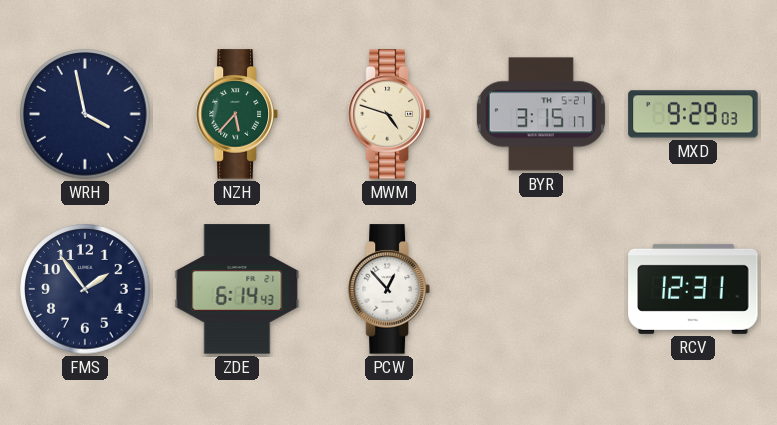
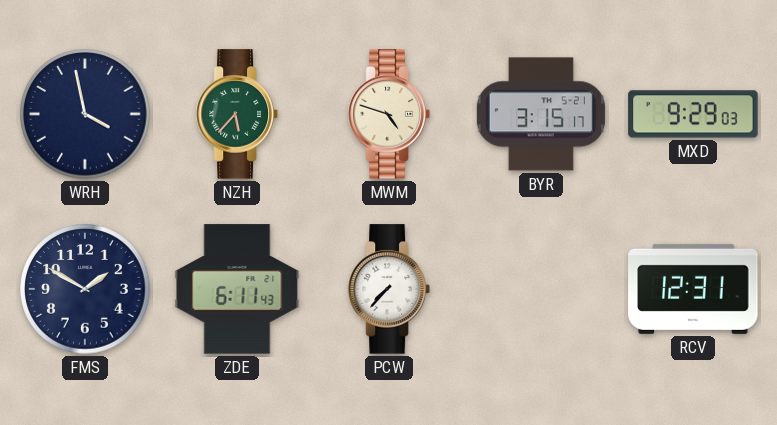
FMS: 1:54 -> 1:50 (85, 289)
ZDE: 6:14 -> 6:11 (237, 289)
PCW: 12:53 -> 7:37 (389, 289)
